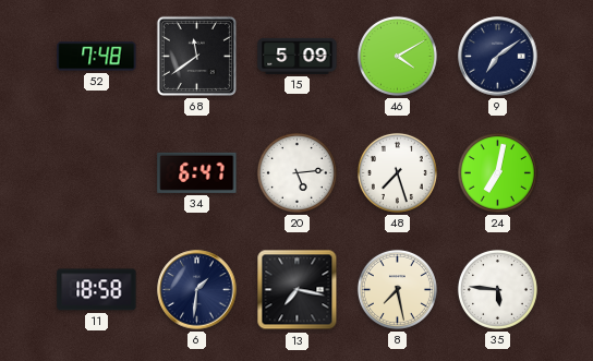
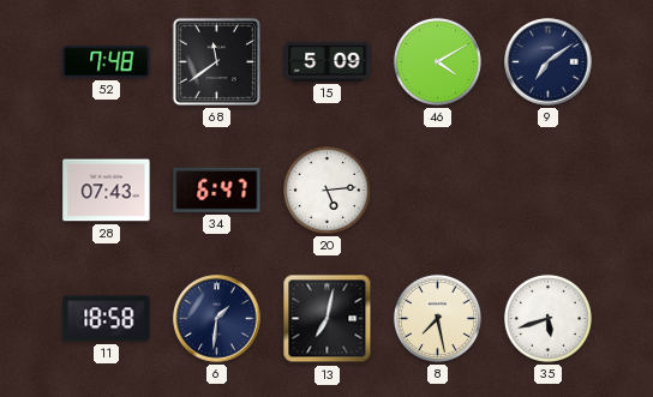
28: none -> 07:43 (107, 191)
48: 7:27 -> none (397, 172)
24: 7:02 -> none (497, 172)
13: 7:17 -> 7:02 (328, 319)
35: 5:46 -> 5:42 (547, 318)
